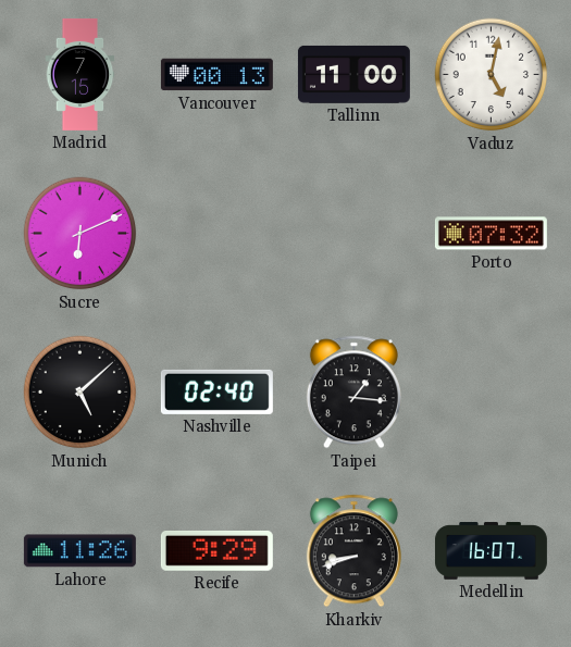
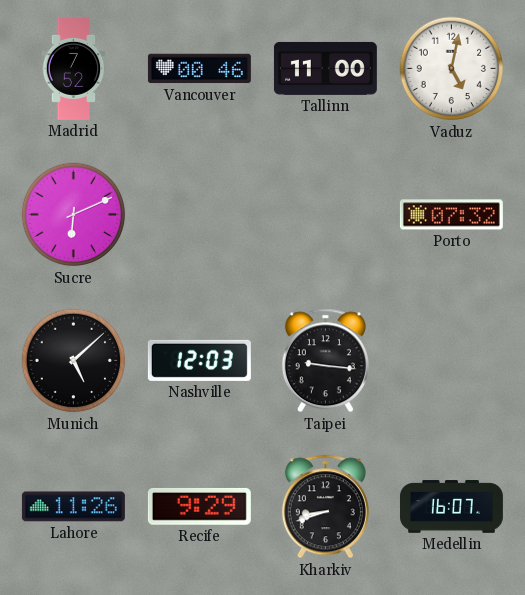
Madrid: 7:15 -> 7:52 (74, 68)
Vancouver: 00:13 -> 00:46 (199, 69)
Nashville: 02:40 -> 12:03 (199, 360)
Taipei: 1:16 -> 9:16 (325, 361)
